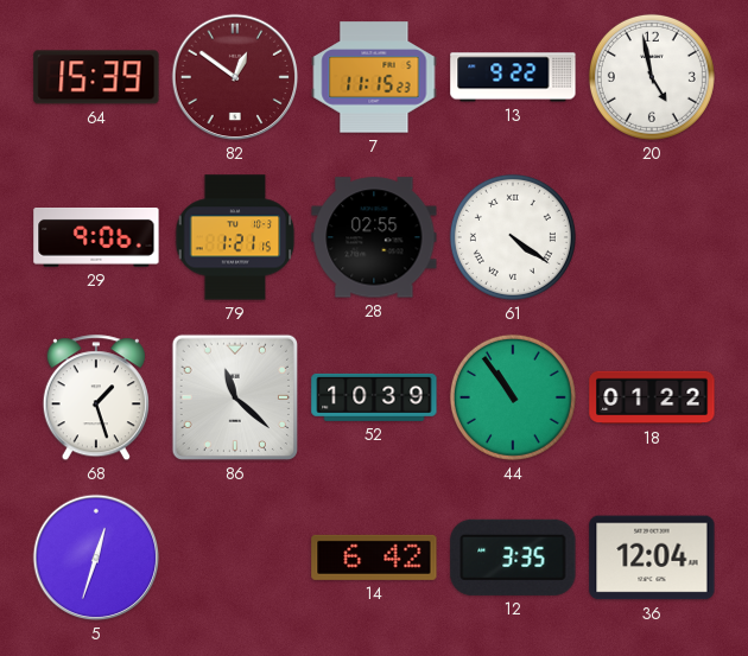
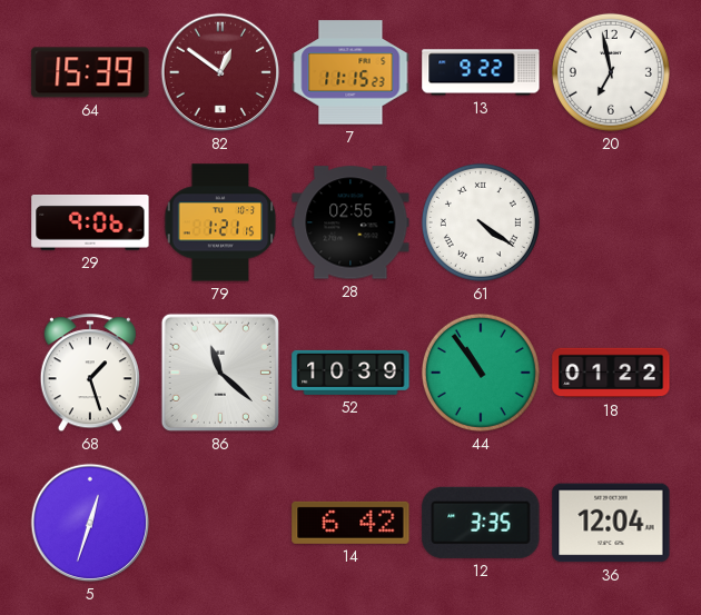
20: 4:58 -> 6:58 (611, 72)
